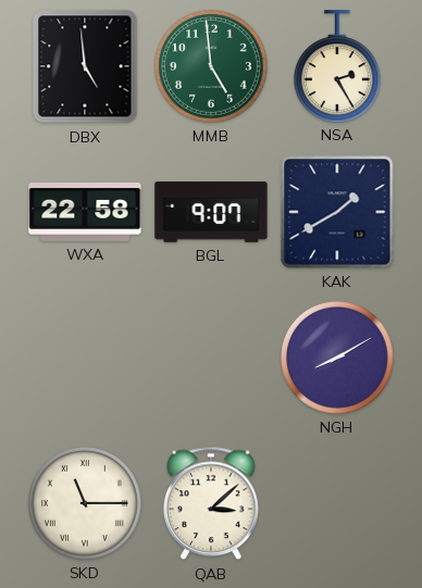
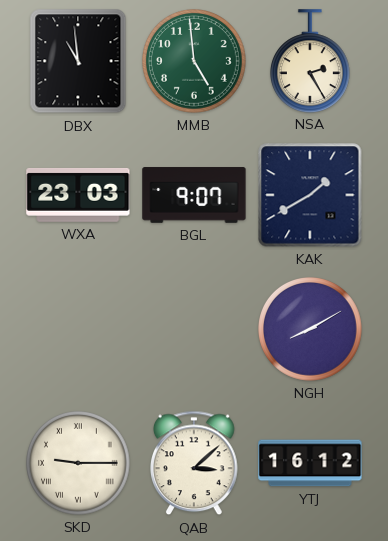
DBX: 4:59 -> 10:59 (78, 61)
WXA: 22:58 -> 23:03 (78, 195)
SKD: 11:15 -> 9:15 (79, 464)
YTJ: none -> 16:12 (310, 463)
